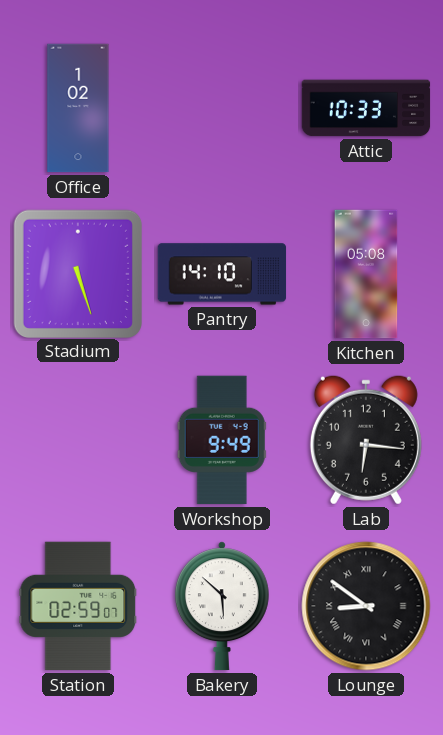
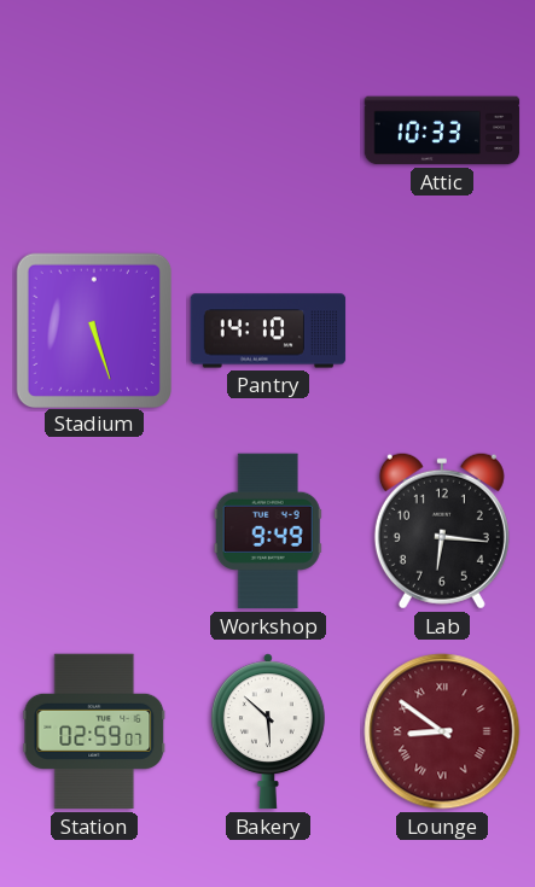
Office: 1:02 -> none (78, 108)
Kitchen: 05:08 -> none (366, 274)
Lounge dial: black -> burgundy (442, 731)
